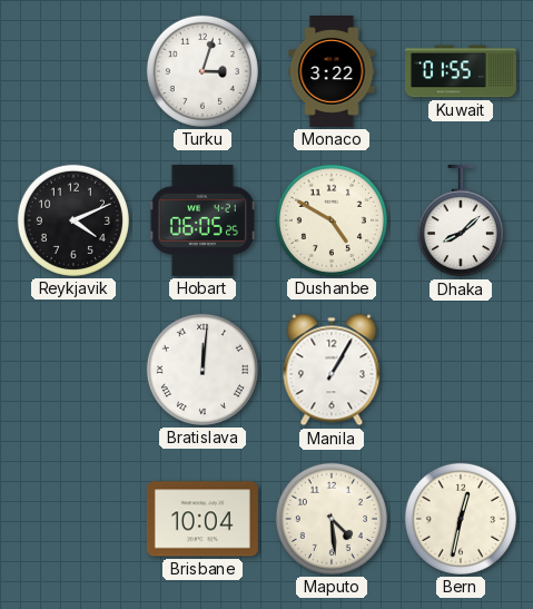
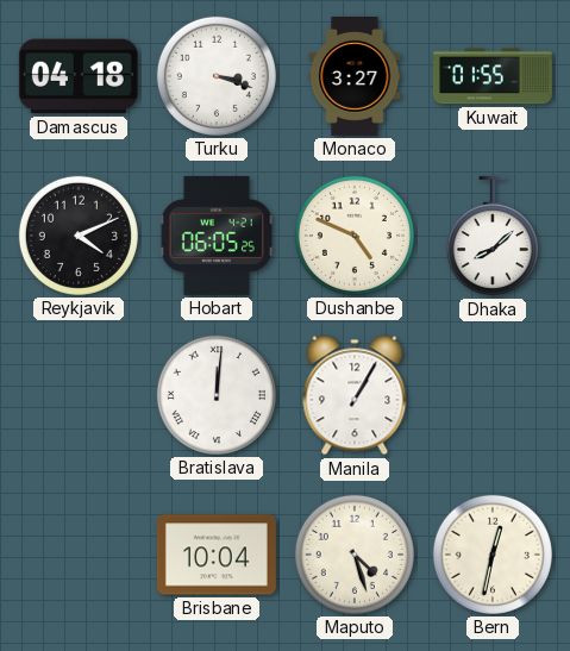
Damascus: none -> 04:18 (79, 76)
Turku: 3:03 -> 3:18 (217, 76)
Monaco: 3:22 -> 3:27 (355, 76)
Dushanbe: 4:50 -> 4:49 (355, 236)
Maputo: 4:29 -> 4:27 (355, 555)
